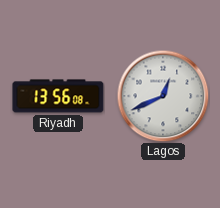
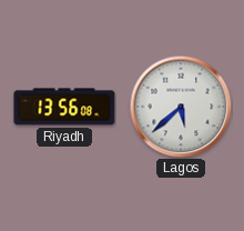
Lagos: 12:41 -> 5:38 (181, 107)
